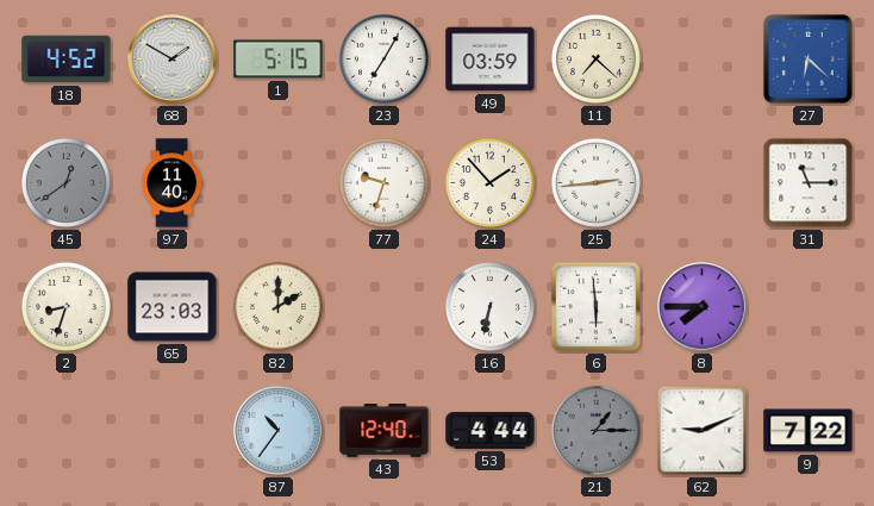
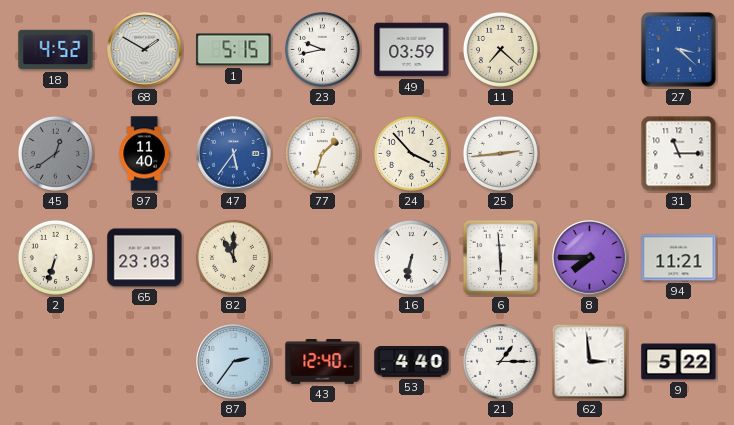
23: 7:05 -> 9:43 (322, 49)
27: 6:22 -> 3:22 (679, 50)
47: none -> 5:36 (234, 154)
77: 9:33 -> 1:33 (322, 153)
24: 1:53 -> 3:53 (411, 153)
2: 8:33 -> 6:33 (55, 257)
82: 2:00 -> 11:00 (233, 257)
94: none -> 11:21 (679, 258)
87: 10:36 -> 2:36 (234, 362)
53: 4:44 -> 4:40 (412, 362)
21 dial: grey -> white (500, 361)
62: 9:11 -> 2:59 (590, 362)
9: 7:22 -> 5:22 (679, 362)
